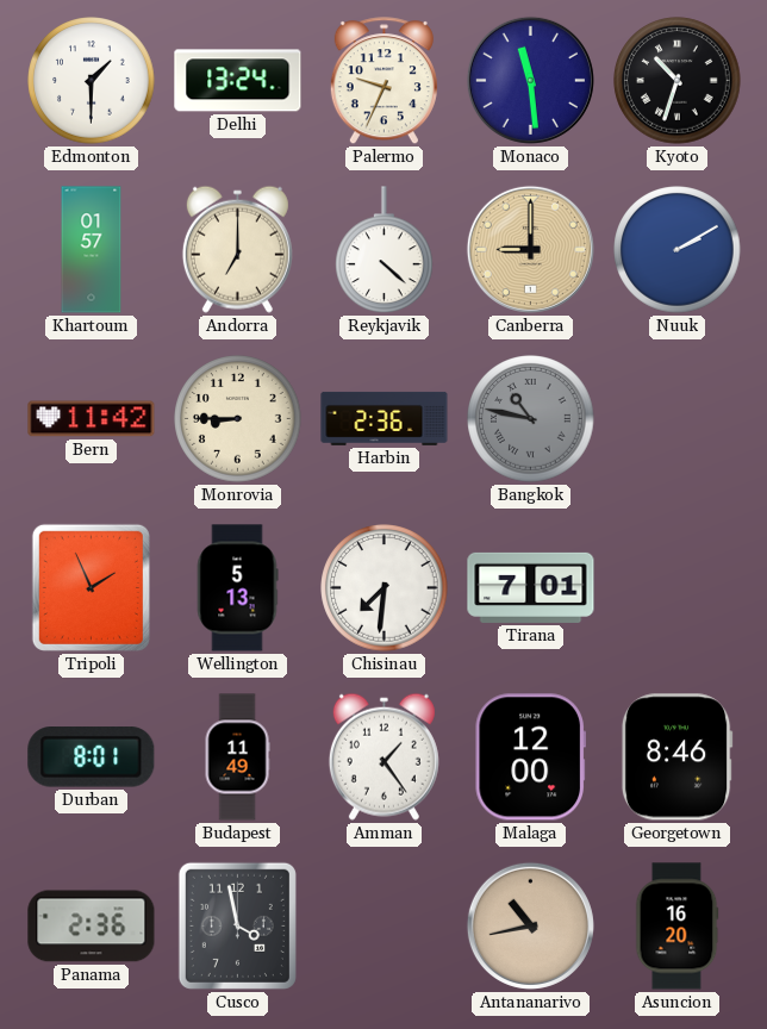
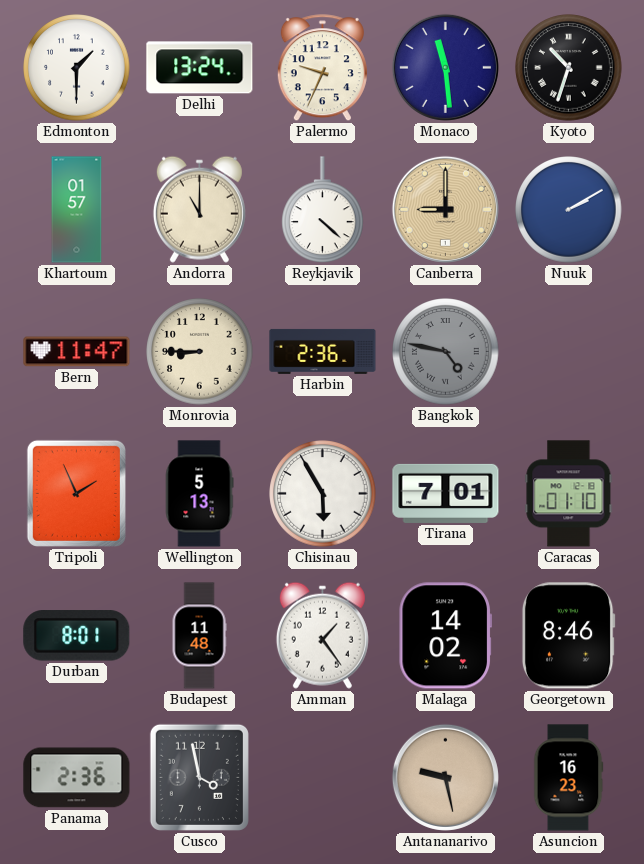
Andorra: 7:00 -> 11:00 (199, 209)
Bern: 11:42 -> 11:47 (77, 352)
Bangkok: 10:47 -> 4:47 (446, 352)
Chisinau: 7:31 -> 5:55 (323, 494)
Caracas: none -> 01:10 (569, 494)
Budapest: 11:49 -> 11:48 (199, 636)
Malaga: 12:00 -> 14:02 (445, 636)
Antananarivo: 10:43 -> 9:28 (445, 777)
Asuncion: 16:20 -> 16:23 (568, 778)
